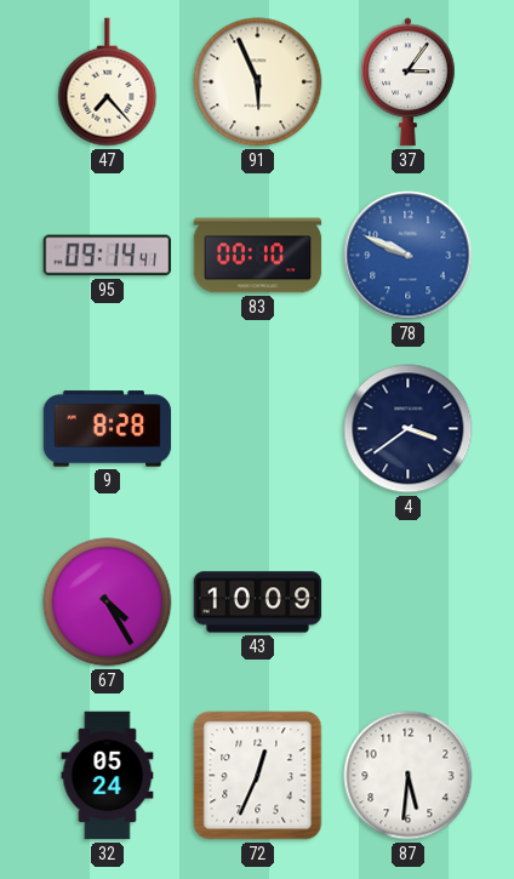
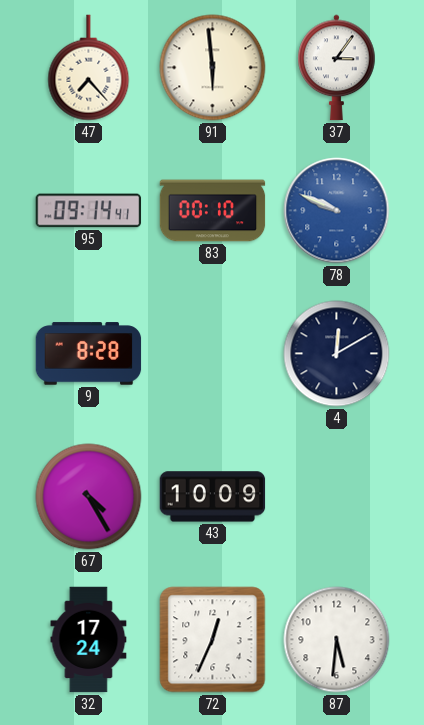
91: 5:56 -> 5:59 (213, 68)
4: 3:39 -> 12:10 (337, 354)
32: 05:24 -> 17:24 (89, 640)
